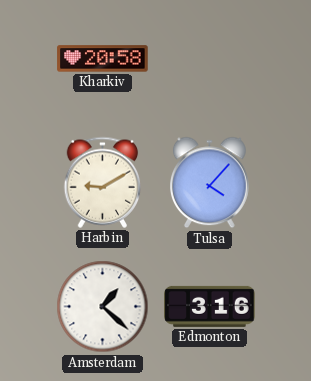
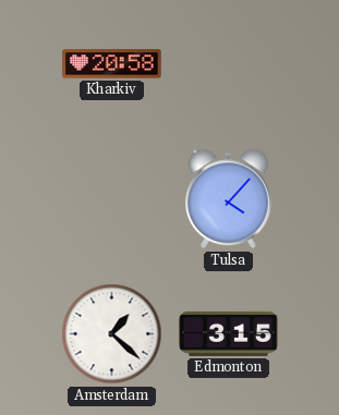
Harbin: 9:10 -> none (103, 182)
Edmonton: 3:16 -> 3:15 (229, 333)
